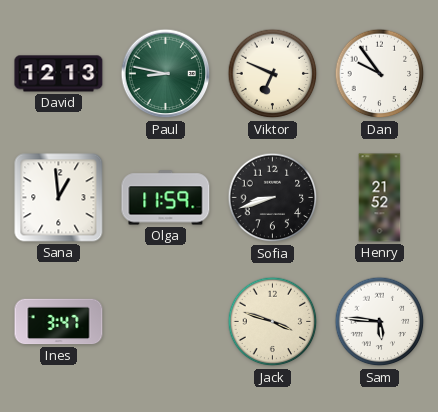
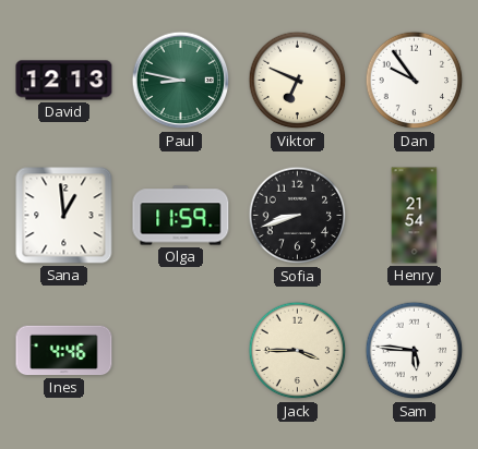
Henry: 21:52 -> 21:54 (415, 216)
Ines: 3:47 -> 4:46 (64, 351)
Jack: 3:48 -> 3:45 (298, 351)
